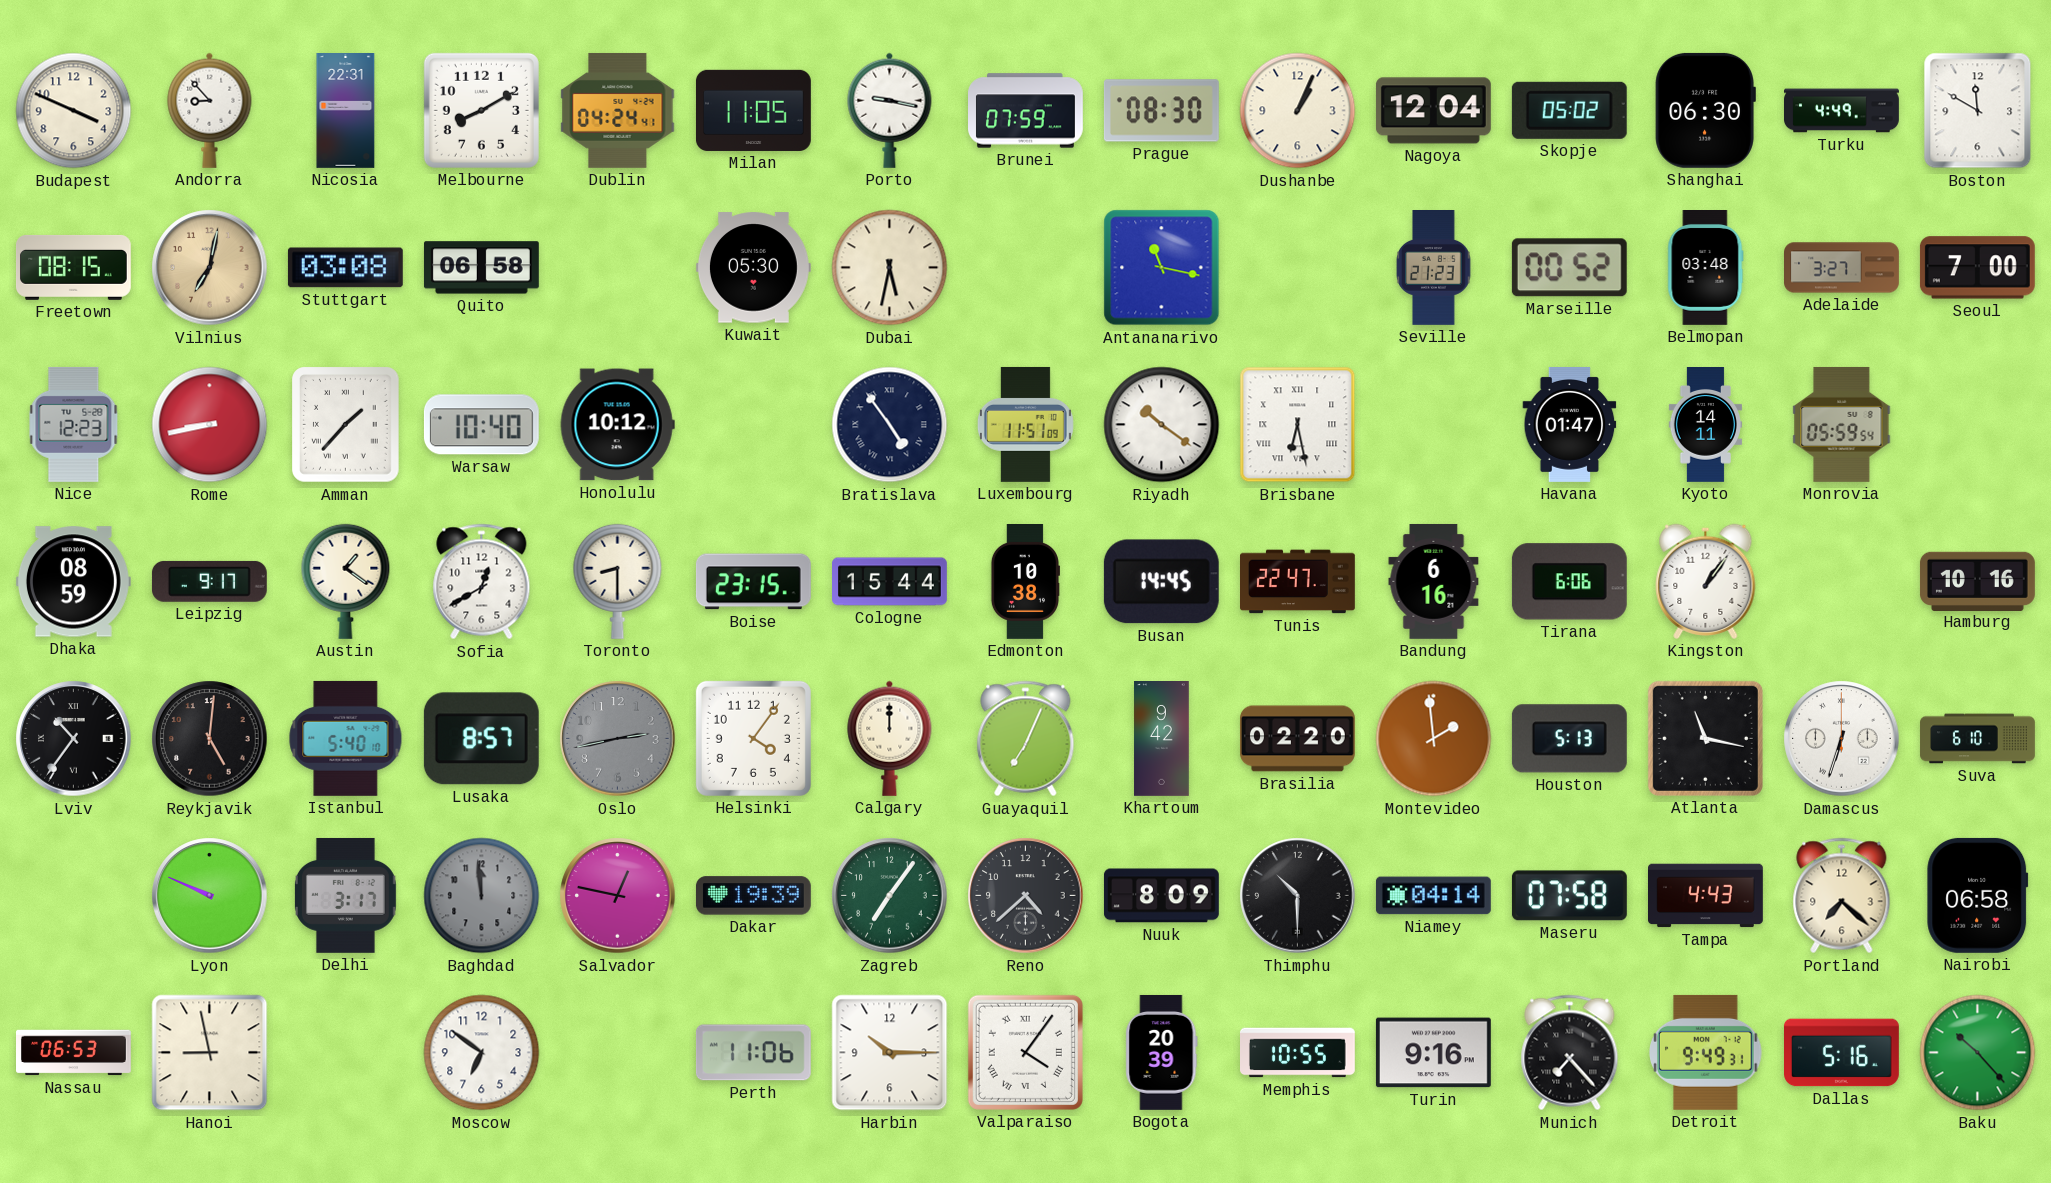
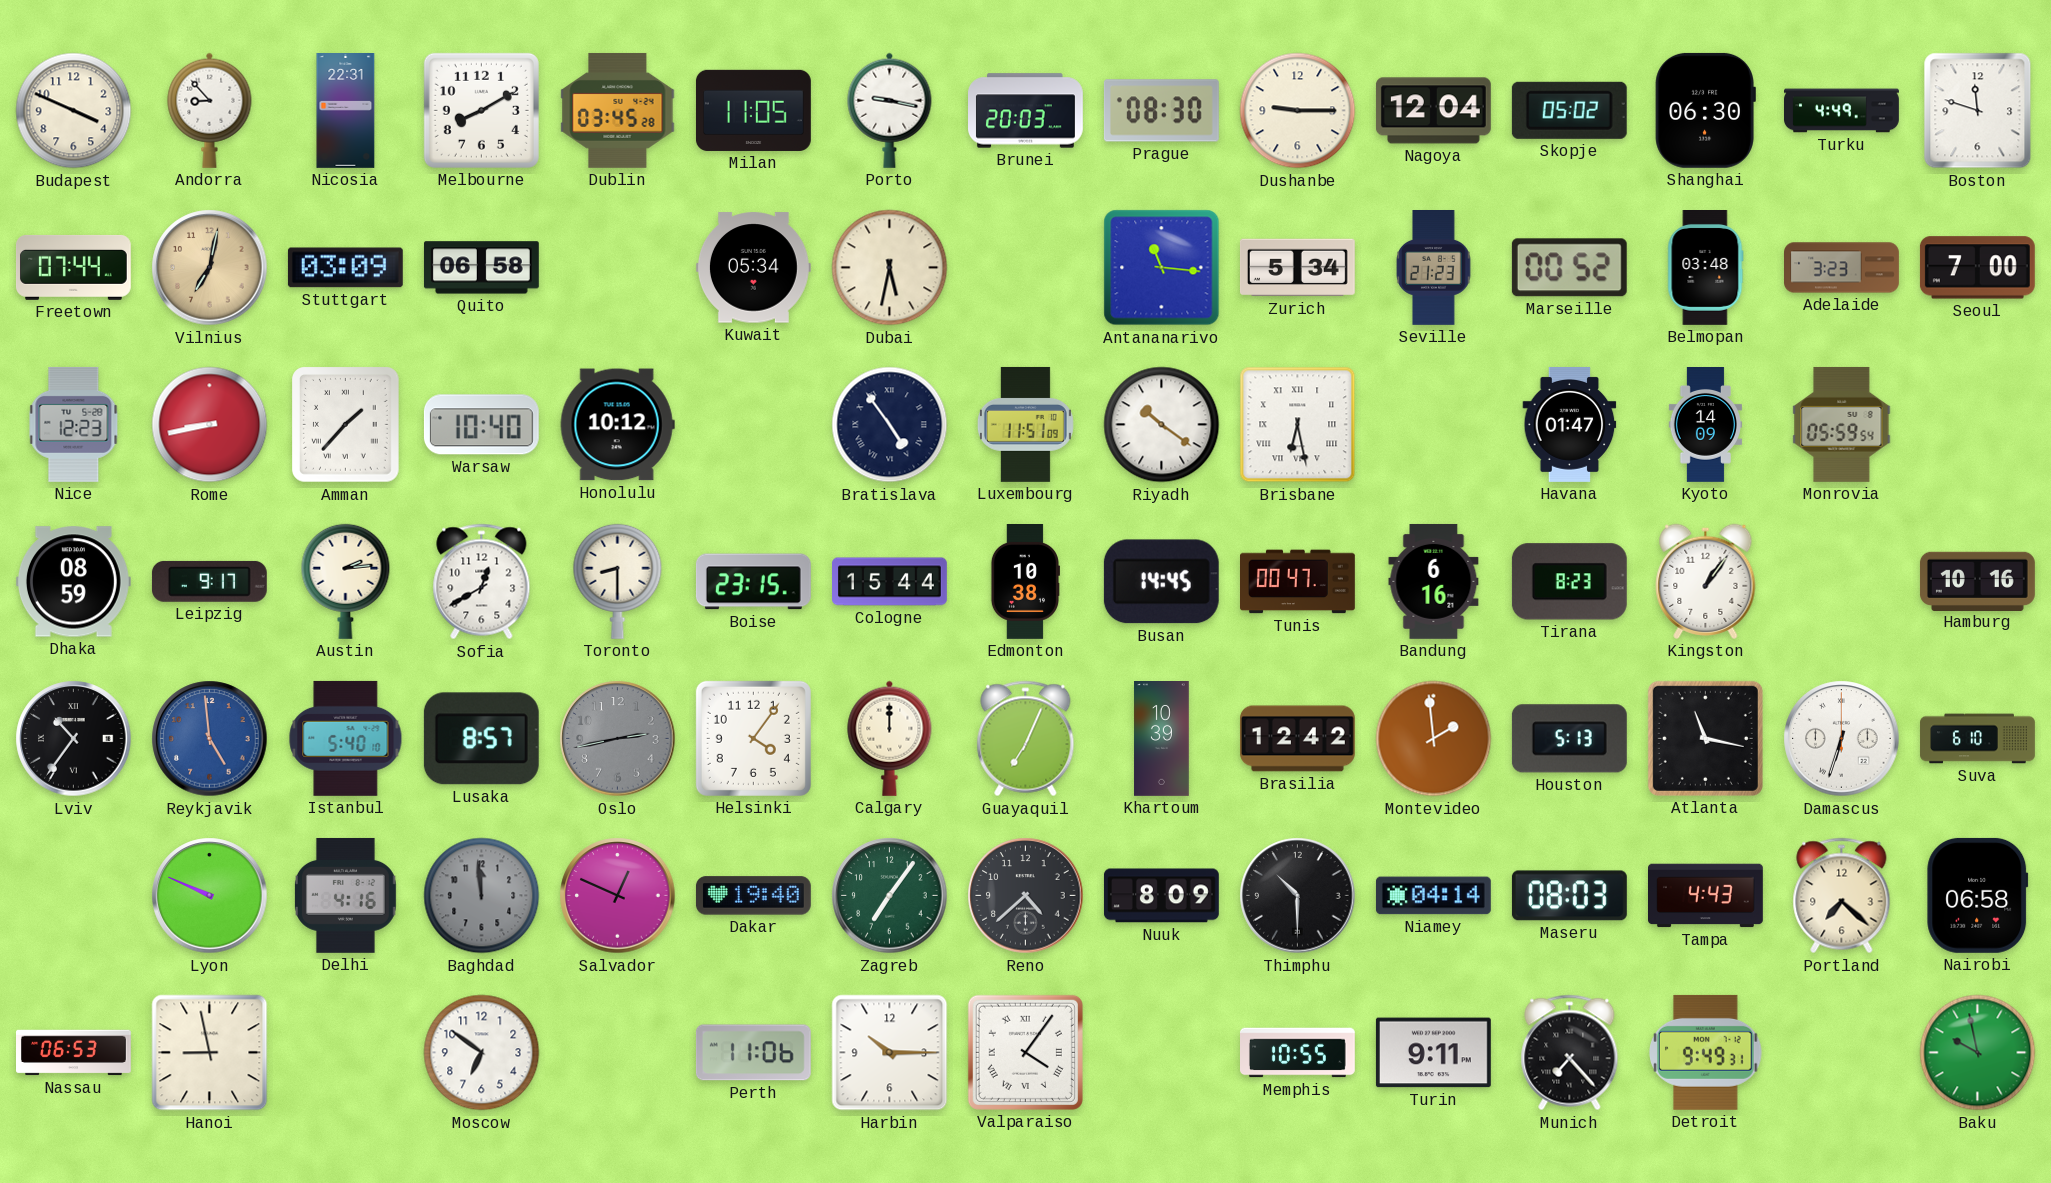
Dublin: 04:24 -> 03:45 (618, 110)
Brunei: 07:59 -> 20:03 (1026, 111)
Dushanbe: 1:04 -> 9:15 (1298, 111)
Boston: 11:50 -> 11:48 (1978, 111)
Freetown: 08:15 -> 07:44 (73, 267)
Stuttgart: 03:08 -> 03:09 (345, 268)
Kuwait: 05:30 -> 05:34 (753, 268)
Antananarivo: 11:17 -> 11:16 (1162, 268)
Zurich: none -> 5:34 (1297, 268)
Adelaide: 3:27 -> 3:23 (1842, 268)
Kyoto: 14:11 -> 14:09 (1705, 425)
Austin: 1:21 -> 2:14 (346, 581)
Tunis: 22:47 -> 00:47 (1298, 582)
Tirana: 6:06 -> 8:23 (1569, 582)
Reykjavik: 5:01 -> 4:59 (210, 739)
Reykjavik dial: black -> blue (210, 739)
Khartoum: 9:42 -> 10:39 (1162, 739)
Brasilia: 02:20 -> 12:42 (1298, 739)
Delhi: 3:17 -> 4:16 (345, 895)
Salvador: 12:47 -> 12:49 (618, 896)
Dakar: 19:39 -> 19:40 (753, 896)
Maseru: 07:58 -> 08:03 (1569, 896)
Bogota: 20:39 -> none (1162, 1052)
Turin: 9:16 -> 9:11 (1433, 1053)
Dallas: 5:16 -> none (1842, 1053)
Baku: 10:23 -> 9:58 (1978, 1053)
